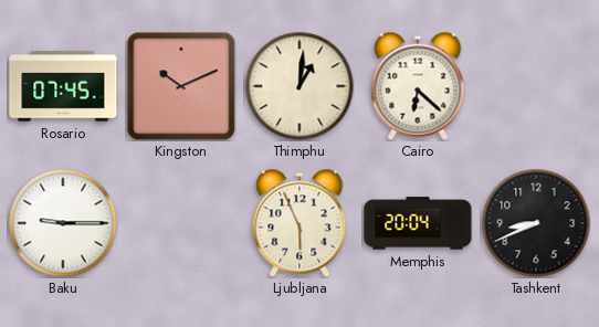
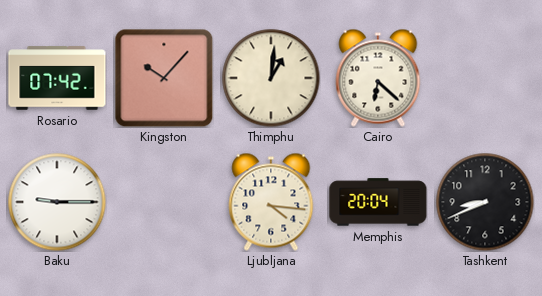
Rosario: 07:45 -> 07:42 (57, 78)
Kingston: 10:11 -> 10:07 (164, 78)
Ljubljana: 5:56 -> 4:16 (271, 202)
